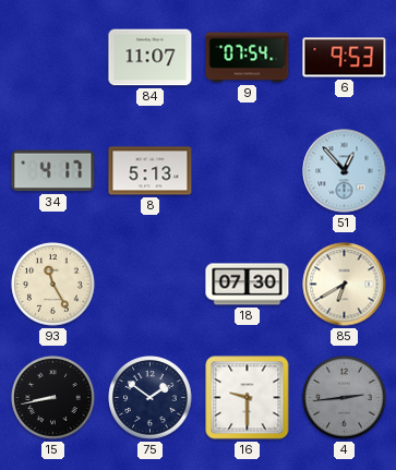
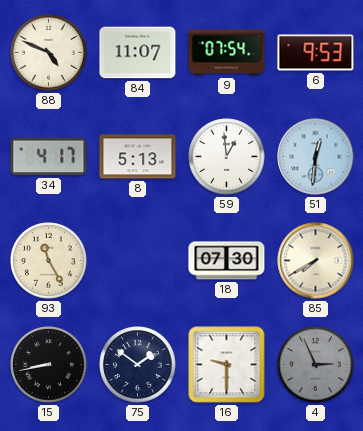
88: none -> 4:49 (49, 53)
59: none -> 12:59 (227, 157)
51: 12:53 -> 12:31 (316, 157)
85: 6:40 -> 7:40 (316, 261)
4: 2:44 -> 2:56 (316, 365)
